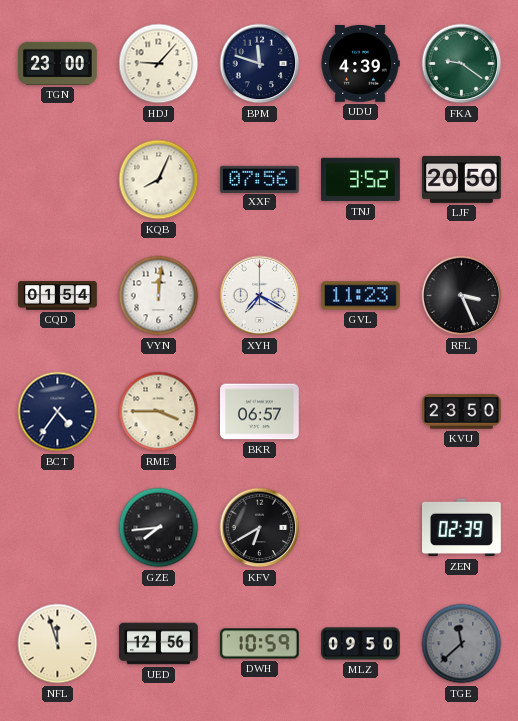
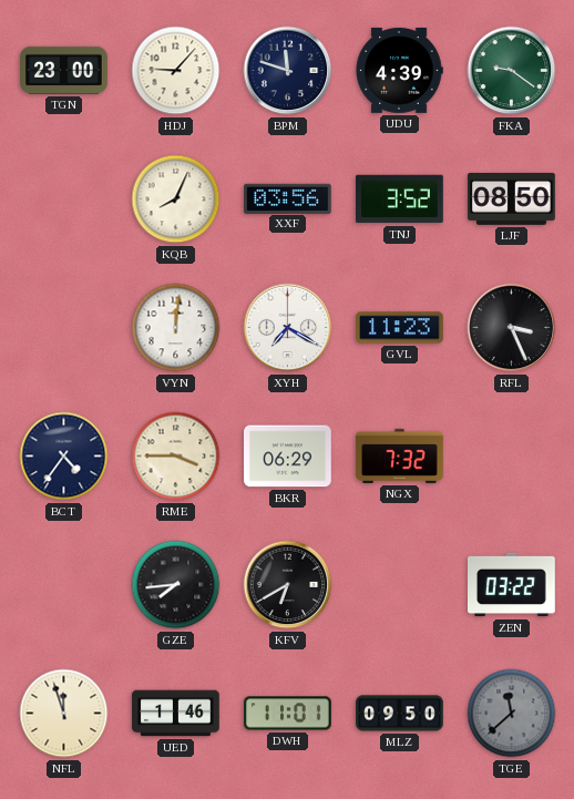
XXF: 07:56 -> 03:56 (288, 198)
LJF: 20:50 -> 08:50 (512, 198)
CQD: 01:54 -> none (58, 296)
BKR: 06:57 -> 06:29 (288, 457)
NGX: none -> 7:32 (400, 455)
KVU: 23:50 -> none (462, 412)
ZEN: 02:39 -> 03:22 (512, 585)
UED: 12:56 -> 1:46 (176, 714)
DWH: 10:59 -> 11:01 (288, 714)
